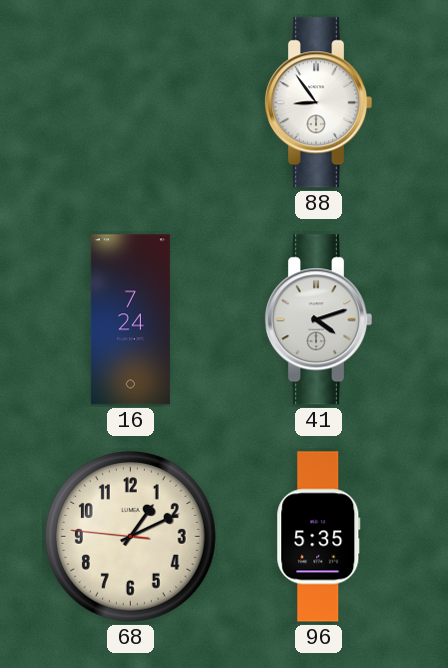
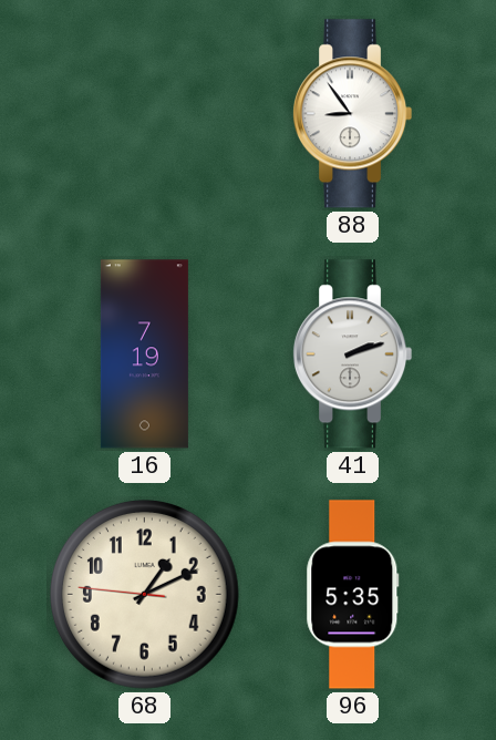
16: 7:24 -> 7:19 (144, 354)
41: 4:12 -> 2:12 (352, 354)
